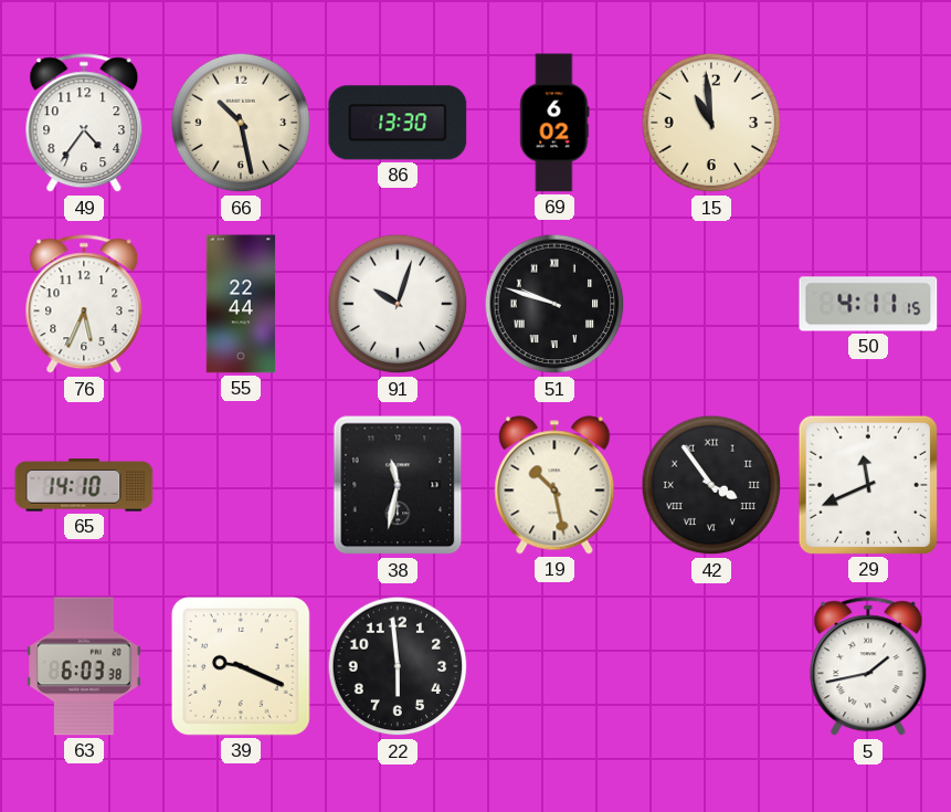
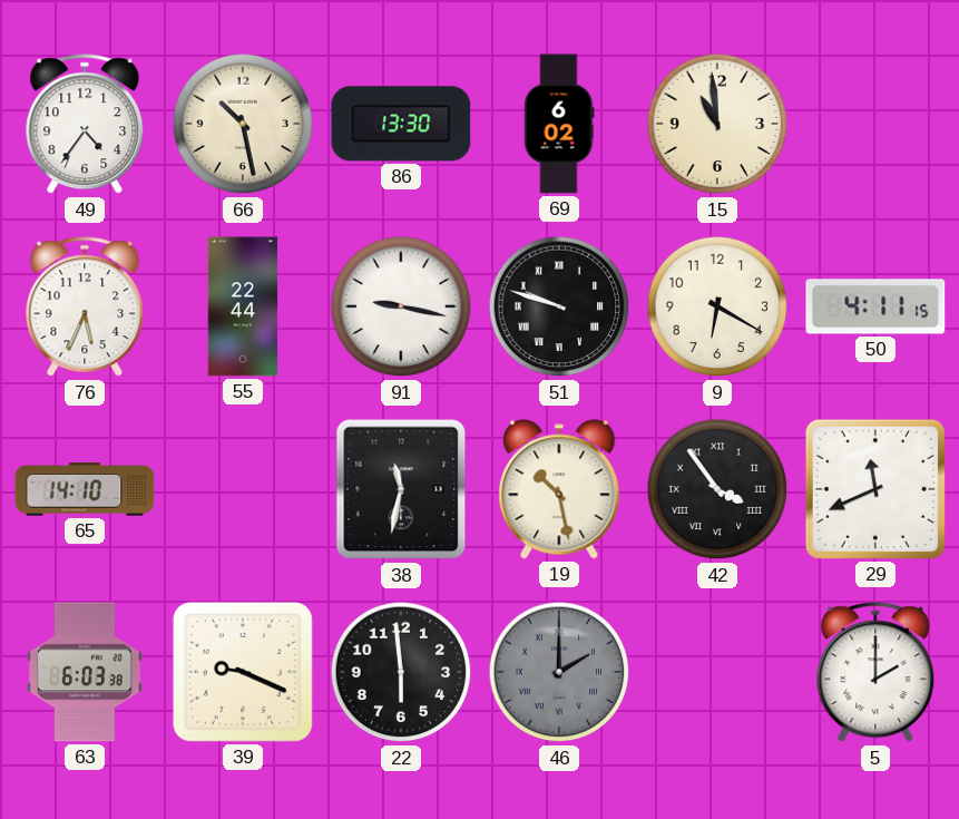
91: 10:03 -> 9:17 (401, 306)
9: none -> 6:20 (717, 306)
46: none -> 2:00 (559, 672)
5: 1:43 -> 2:00 (875, 673)
